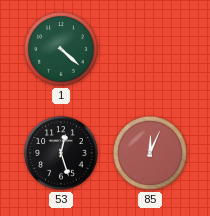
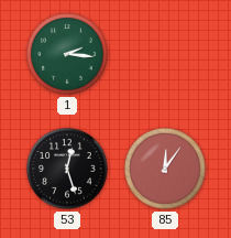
1: 4:22 -> 2:16 (67, 54)
85: 12:04 -> 12:06 (165, 169)
